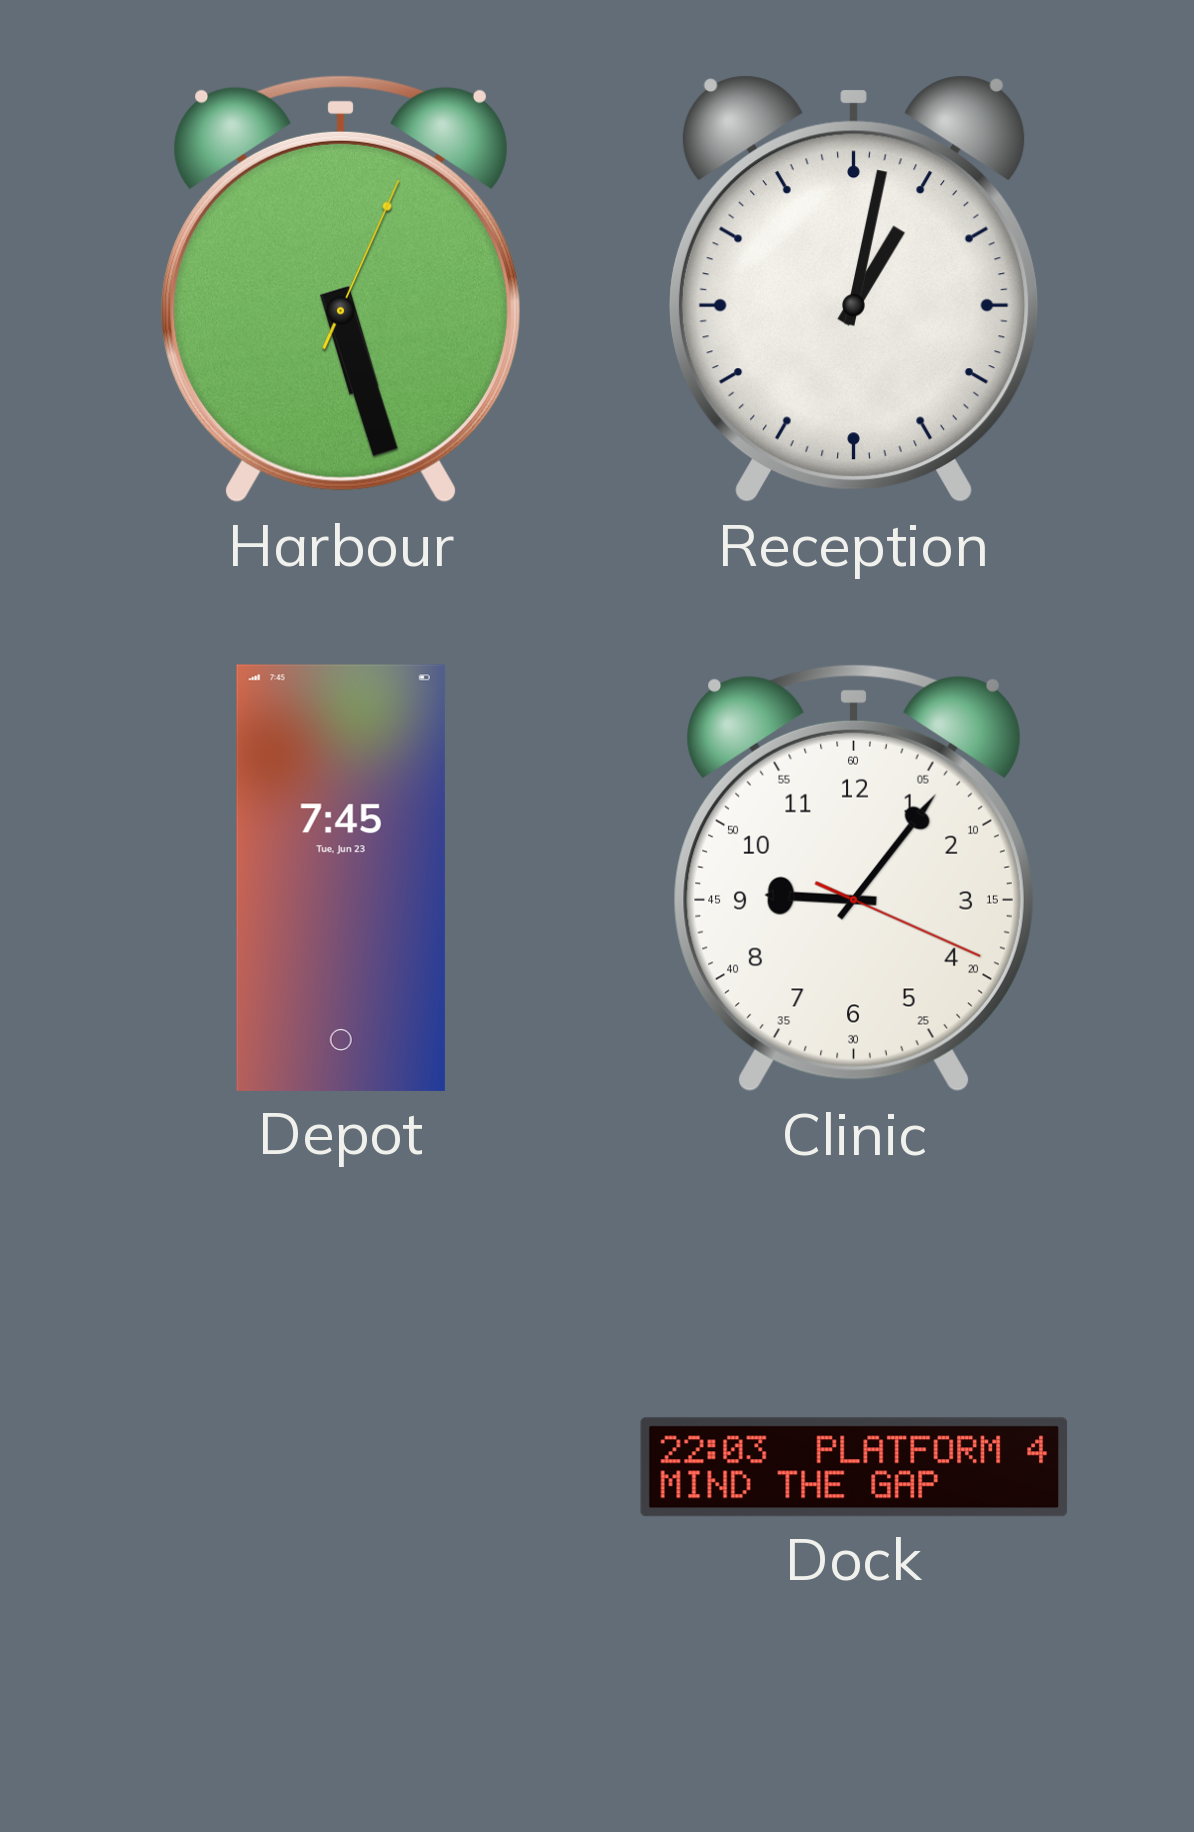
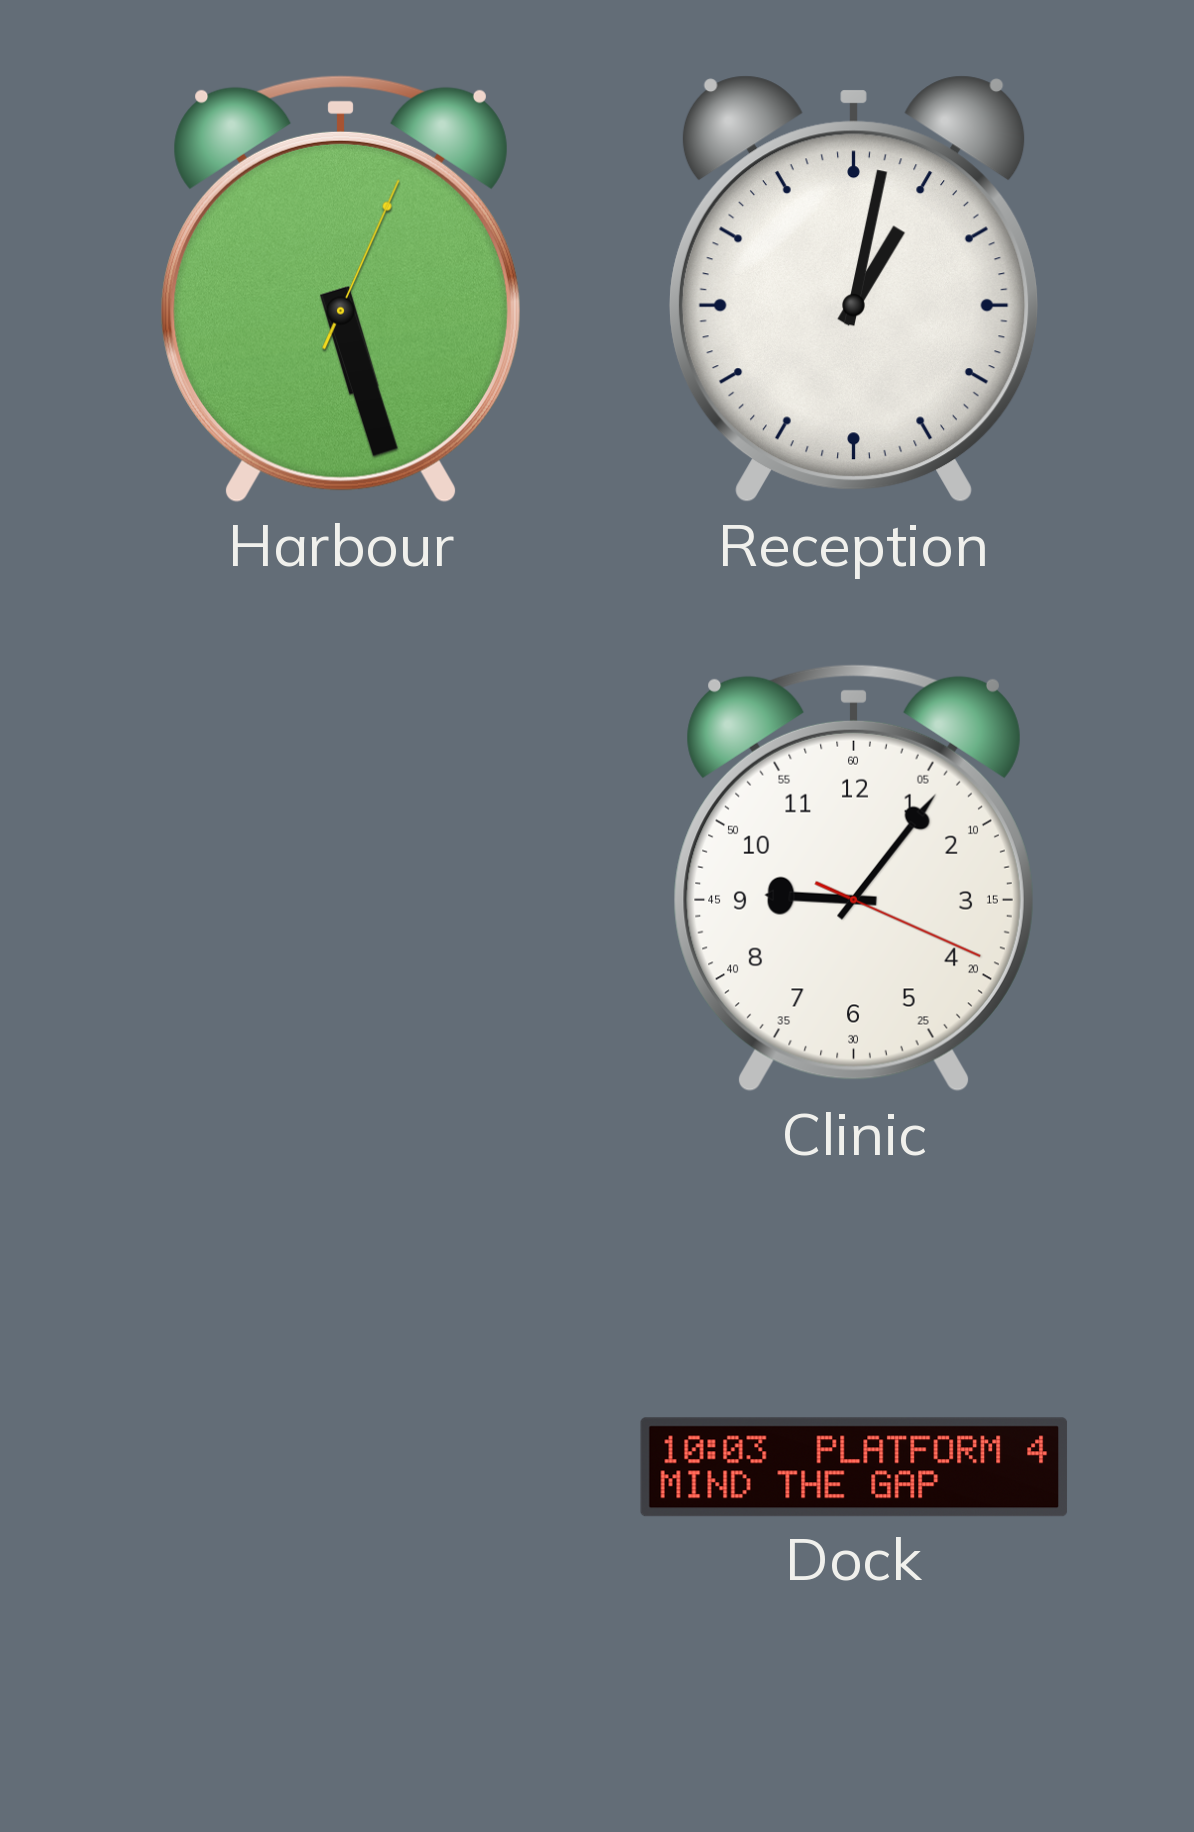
Depot: 7:45 -> none (341, 878)
Dock: 22:03 -> 10:03 (854, 1467)
